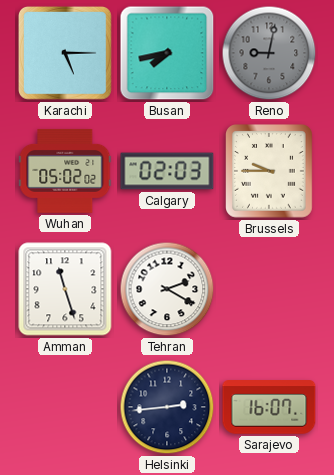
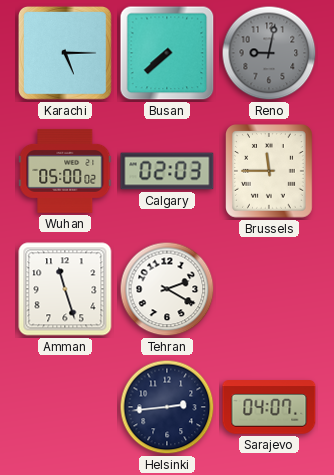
Busan: 7:43 -> 7:38 (167, 53)
Wuhan: 05:02 -> 05:00 (65, 171)
Brussels: 9:45 -> 11:45 (270, 172)
Sarajevo: 16:07 -> 04:07 (269, 407)
